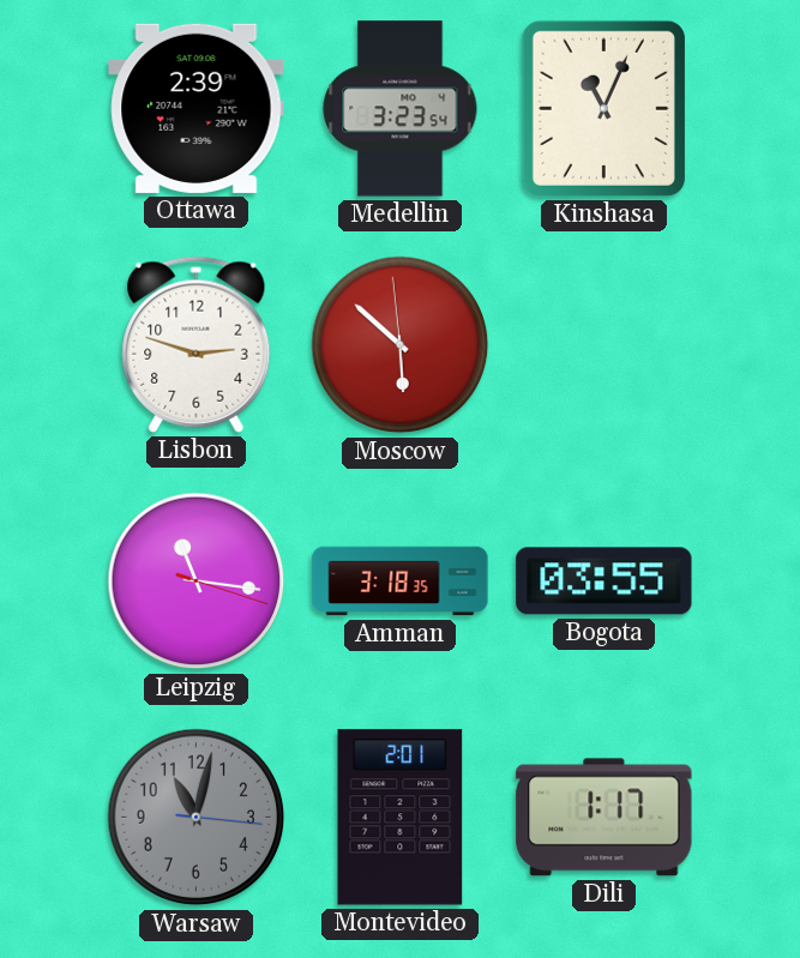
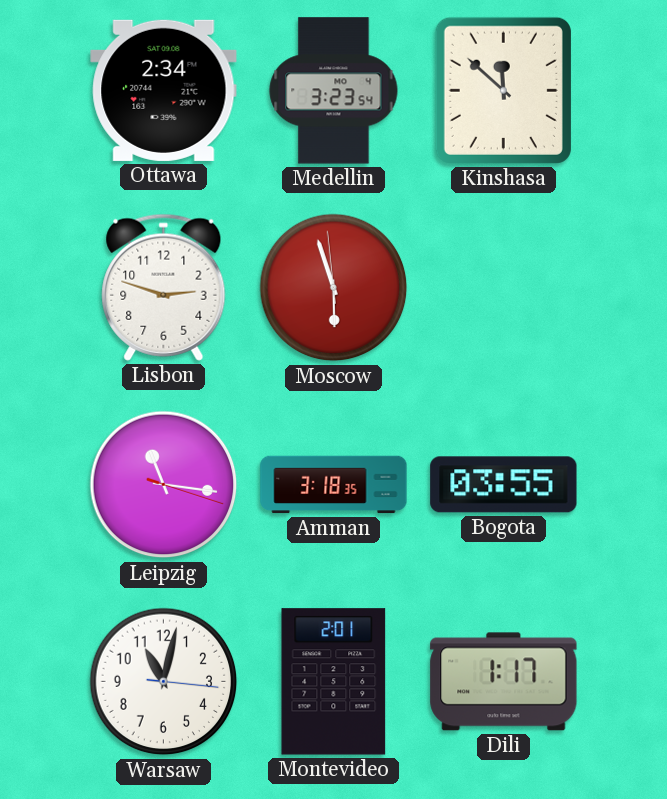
Ottawa: 2:39 -> 2:34 (164, 90)
Kinshasa: 11:04 -> 11:52 (503, 90)
Moscow: 5:51 -> 5:56 (334, 288)
Warsaw dial: grey -> white (164, 682)
